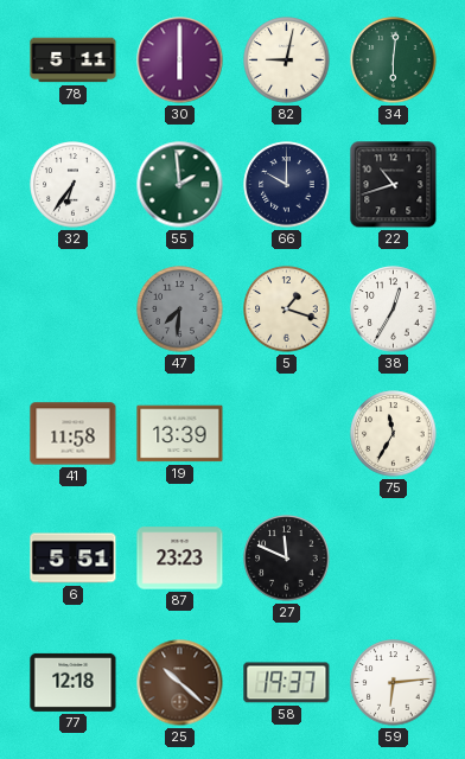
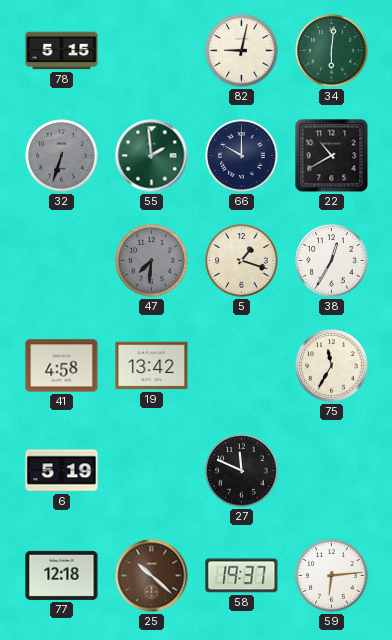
78: 5:11 -> 5:15 (62, 51)
30: 6:00 -> none (180, 60)
32: 6:36 -> 6:33 (62, 156)
32 dial: white -> grey (62, 156)
22: 10:42 -> 10:40 (332, 156)
41: 11:58 -> 4:58 (62, 366)
19: 13:39 -> 13:42 (152, 366)
6: 5:51 -> 5:19 (62, 471)
87: 23:23 -> none (180, 559)
